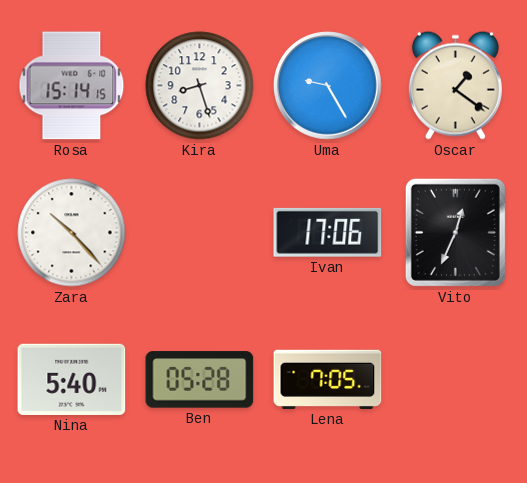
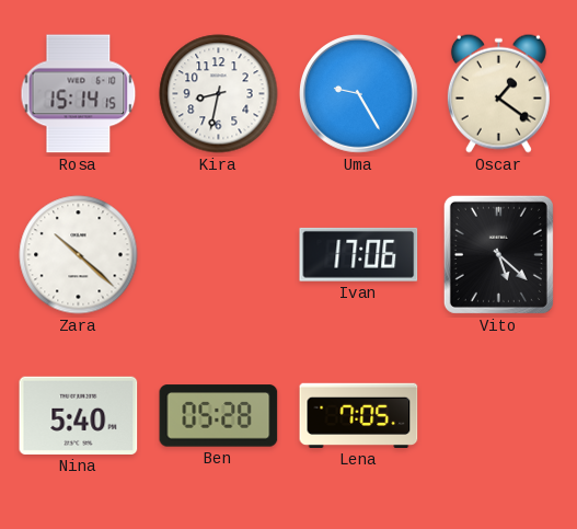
Kira: 8:27 -> 8:32 (219, 94)
Zara: 10:23 -> 10:22 (79, 255)
Vito: 12:34 -> 5:22 (498, 254)
